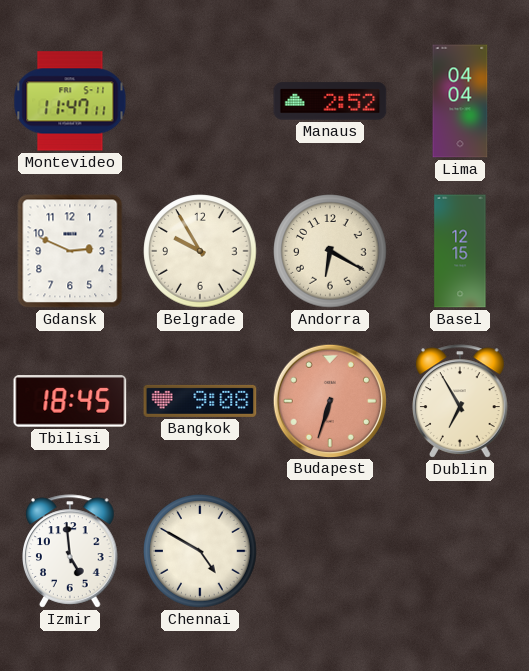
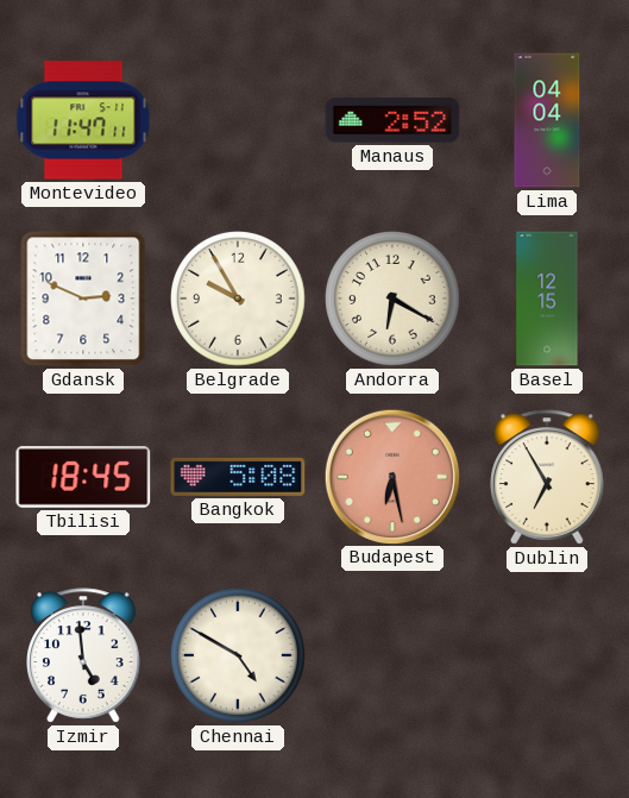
Bangkok: 9:08 -> 5:08 (238, 477)
Budapest: 6:33 -> 6:28 (391, 476)
